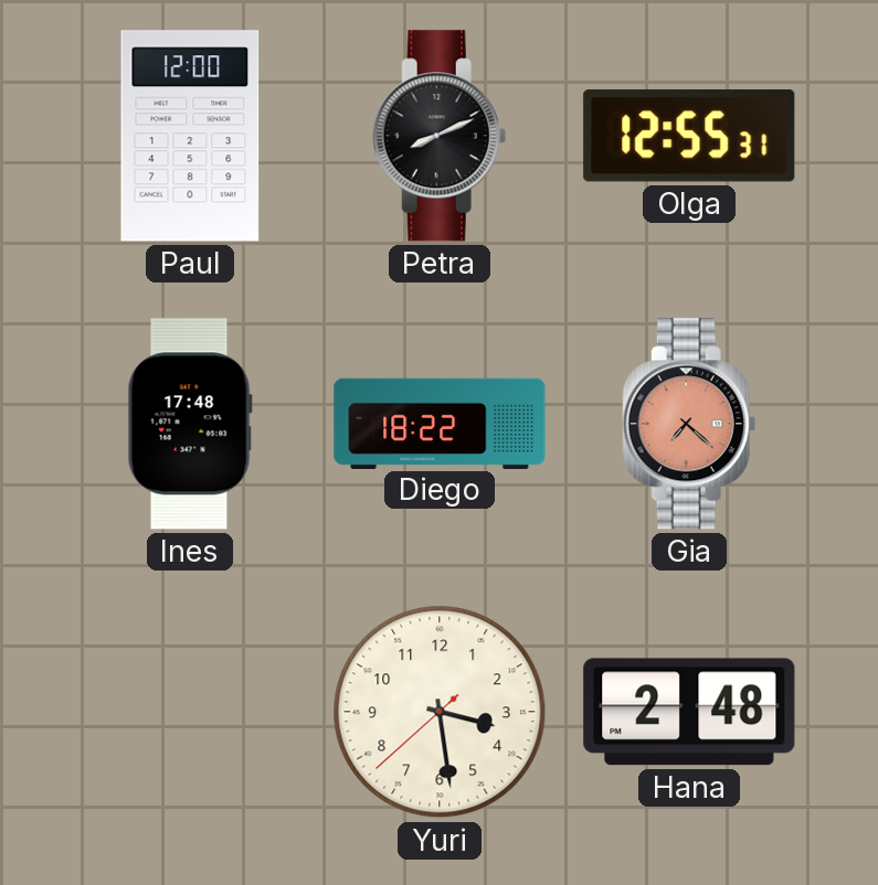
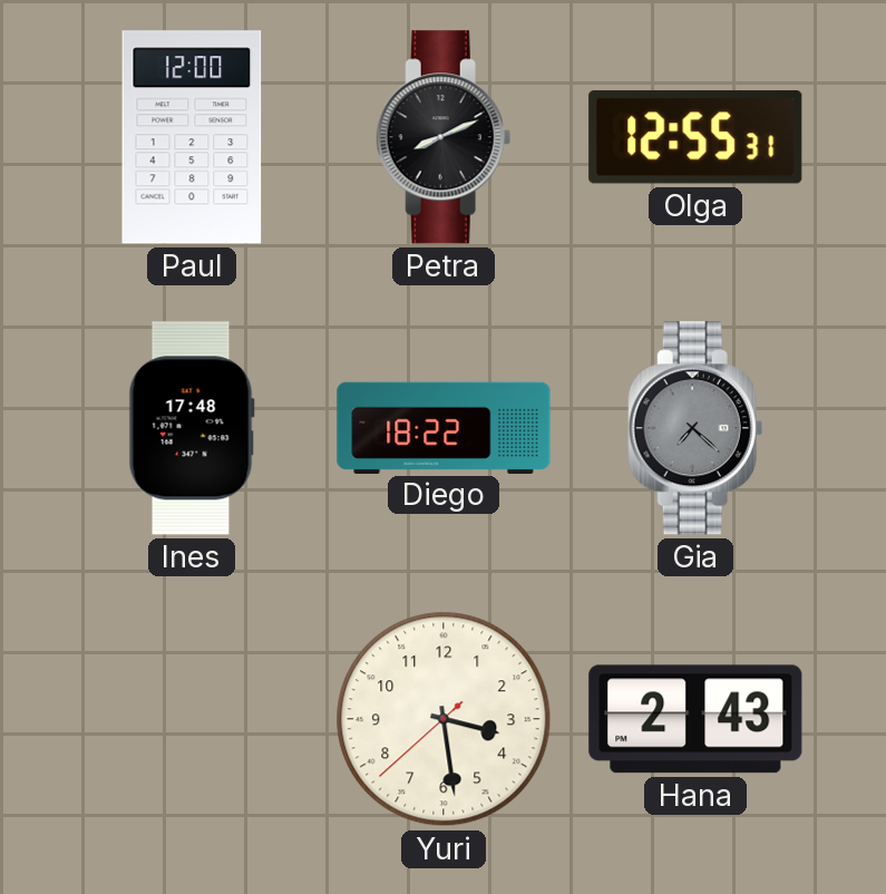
Gia dial: salmon -> grey (695, 428)
Hana: 2:48 -> 2:43 (695, 719)
